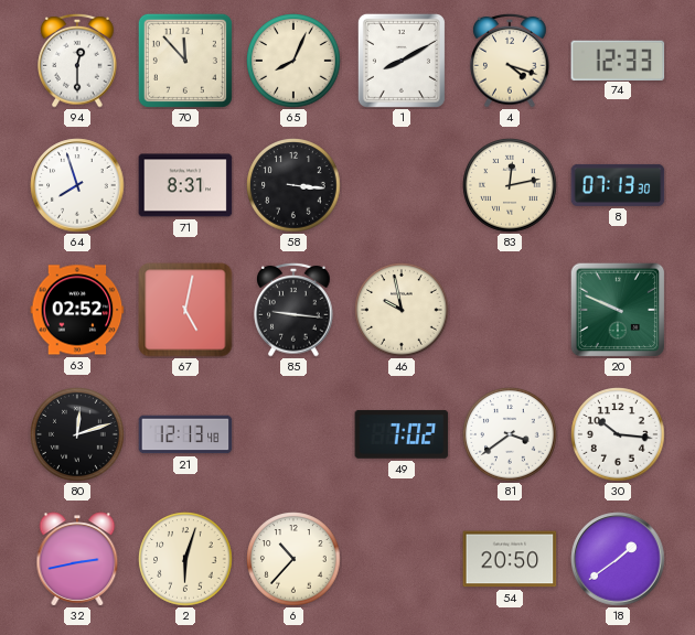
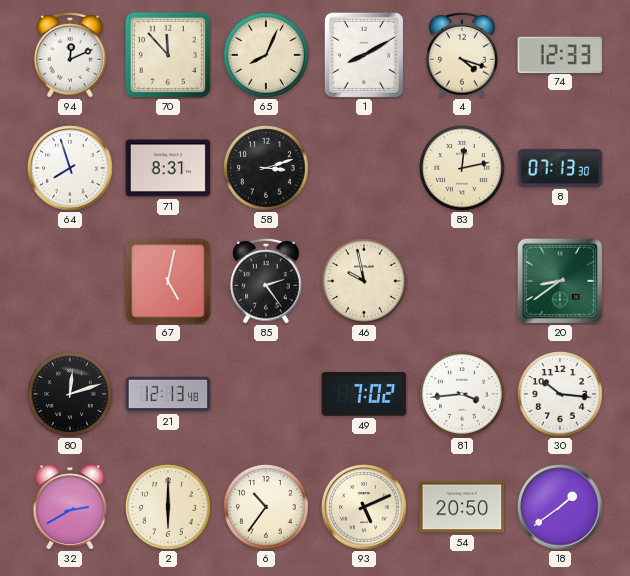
94: 12:30 -> 12:11 (70, 55)
58: 3:16 -> 3:12 (266, 168)
63: 02:52 -> none (77, 310)
85: 9:16 -> 2:24 (266, 281)
20: 9:49 -> 8:39 (560, 281)
81: 3:39 -> 3:44 (462, 394)
32: 2:43 -> 2:40 (70, 507)
2: 6:03 -> 6:00 (168, 507)
6: 10:37 -> 10:36 (266, 507)
93: none -> 5:11 (364, 507)
